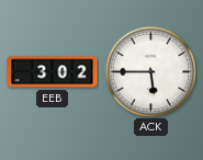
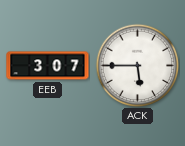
EEB: 3:02 -> 3:07 (48, 66)
